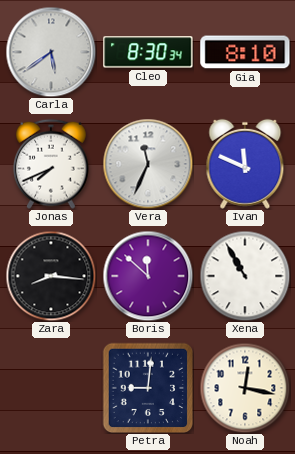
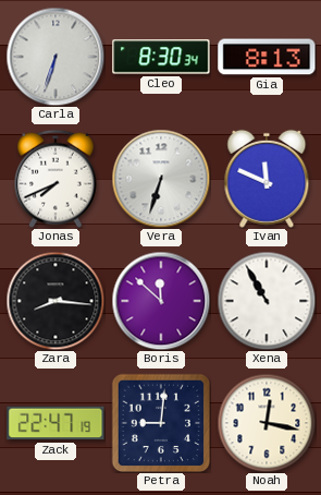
Carla: 5:39 -> 6:33 (55, 57)
Gia: 8:10 -> 8:13 (267, 57)
Vera: 11:34 -> 6:33 (161, 179)
Zack: none -> 22:47 (55, 423)
